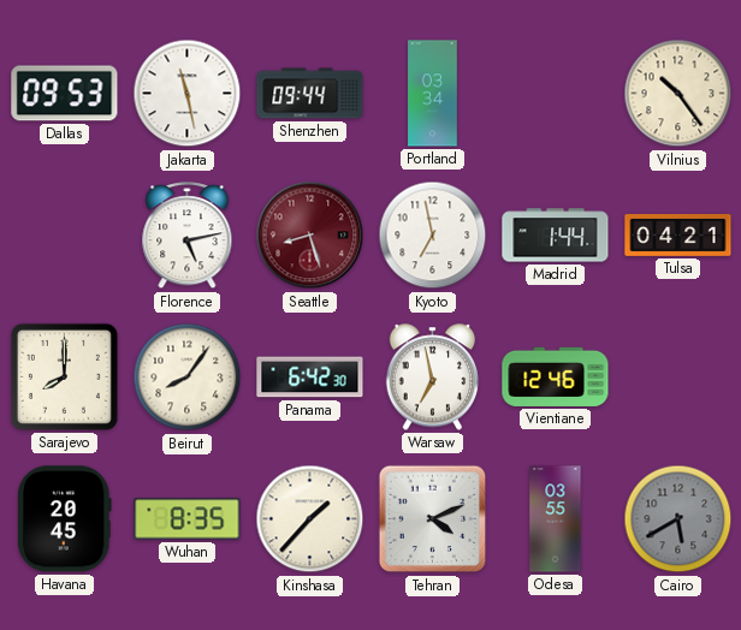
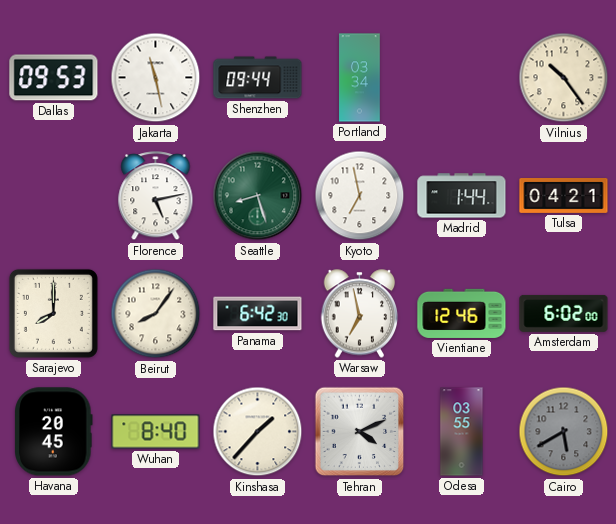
Seattle dial: burgundy -> green (258, 196)
Amsterdam: none -> 6:02 (564, 313)
Wuhan: 8:35 -> 8:40 (156, 432)
